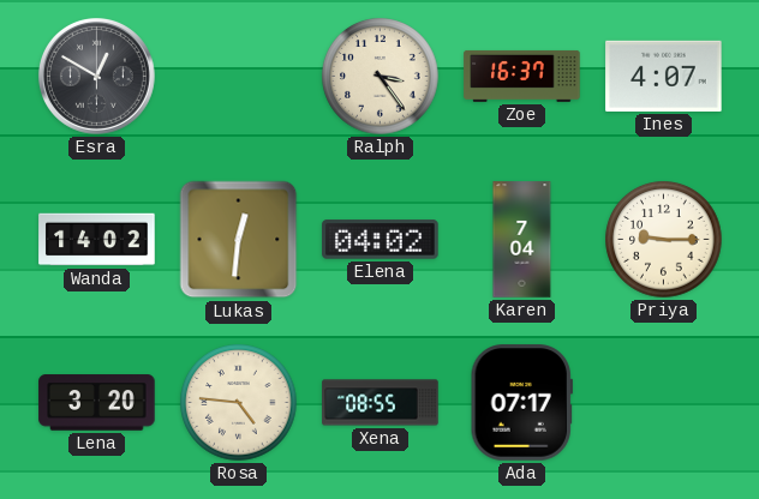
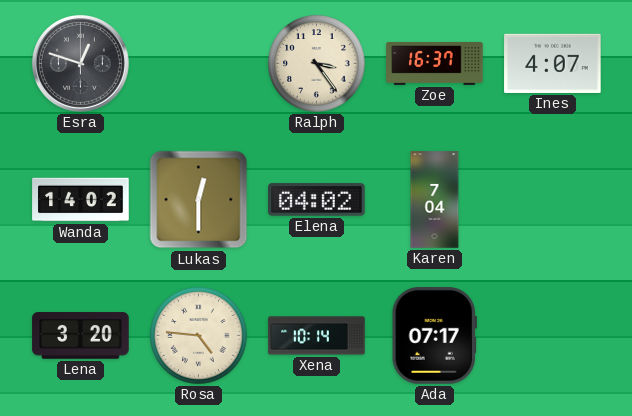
Esra: 12:50 -> 12:48 (80, 63)
Lukas: 12:31 -> 12:30 (199, 200)
Priya: 9:15 -> none (664, 240)
Xena: 08:55 -> 10:14 (317, 336)
